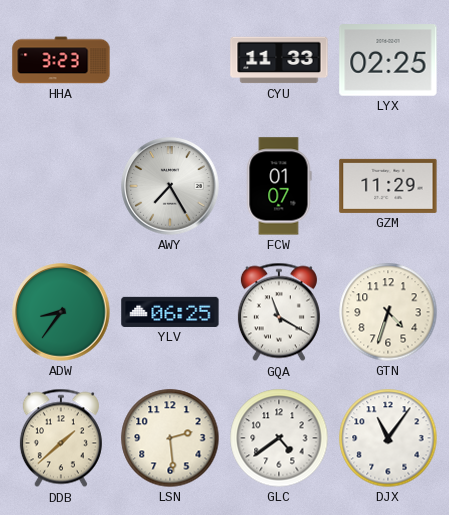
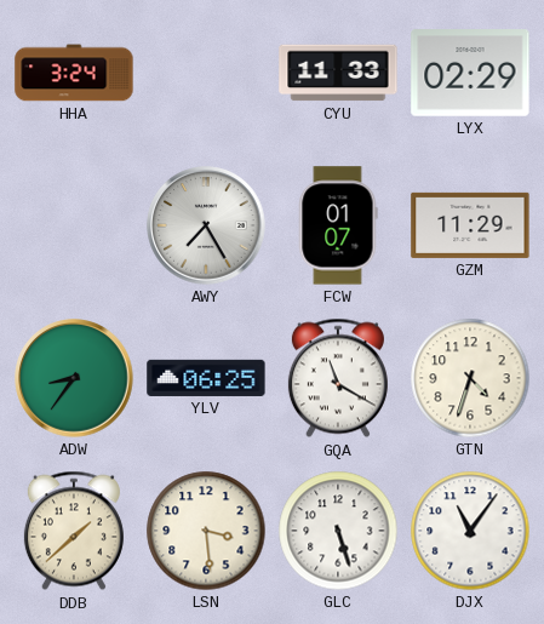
HHA: 3:23 -> 3:24 (74, 73)
LYX: 02:25 -> 02:29 (470, 73)
LSN: 2:29 -> 3:29 (206, 531)
GLC: 4:39 -> 5:27 (338, 531)
